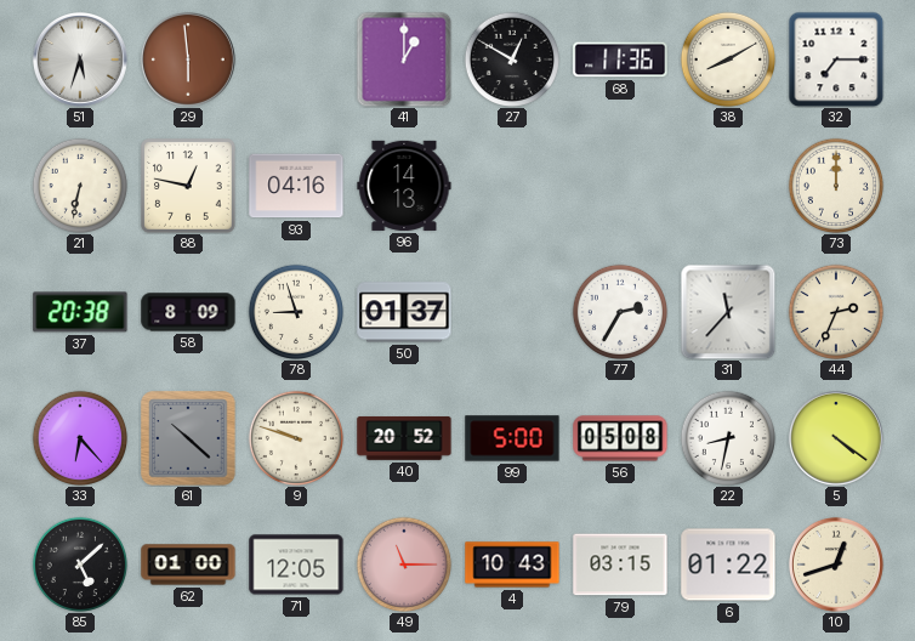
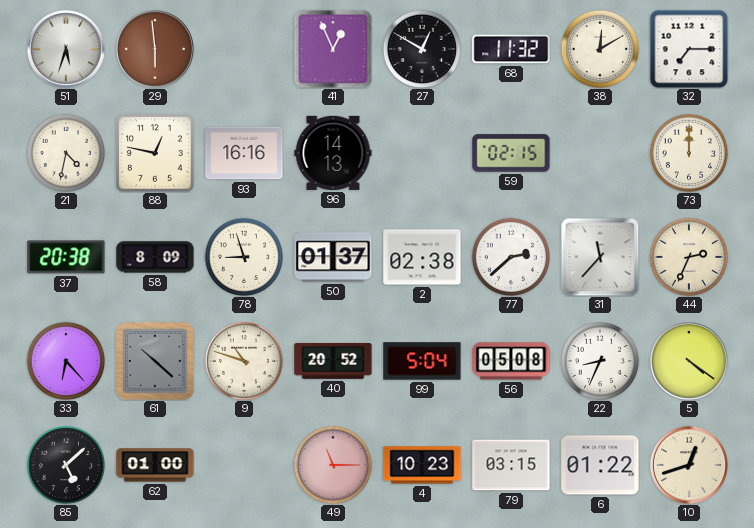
41: 1:00 -> 12:56 (333, 49)
68: 11:36 -> 11:32 (511, 49)
38: 8:10 -> 12:10 (599, 48)
21: 6:32 -> 4:32 (65, 152)
93: 04:16 -> 16:16 (244, 153)
59: none -> 02:15 (511, 153)
2: none -> 02:38 (422, 257)
77: 2:35 -> 2:38 (510, 256)
9: 9:48 -> 10:48 (243, 360)
99: 5:00 -> 5:04 (422, 361)
22: 8:32 -> 8:34 (599, 360)
71: 12:05 -> none (296, 565)
4: 10:43 -> 10:23 (422, 465)
